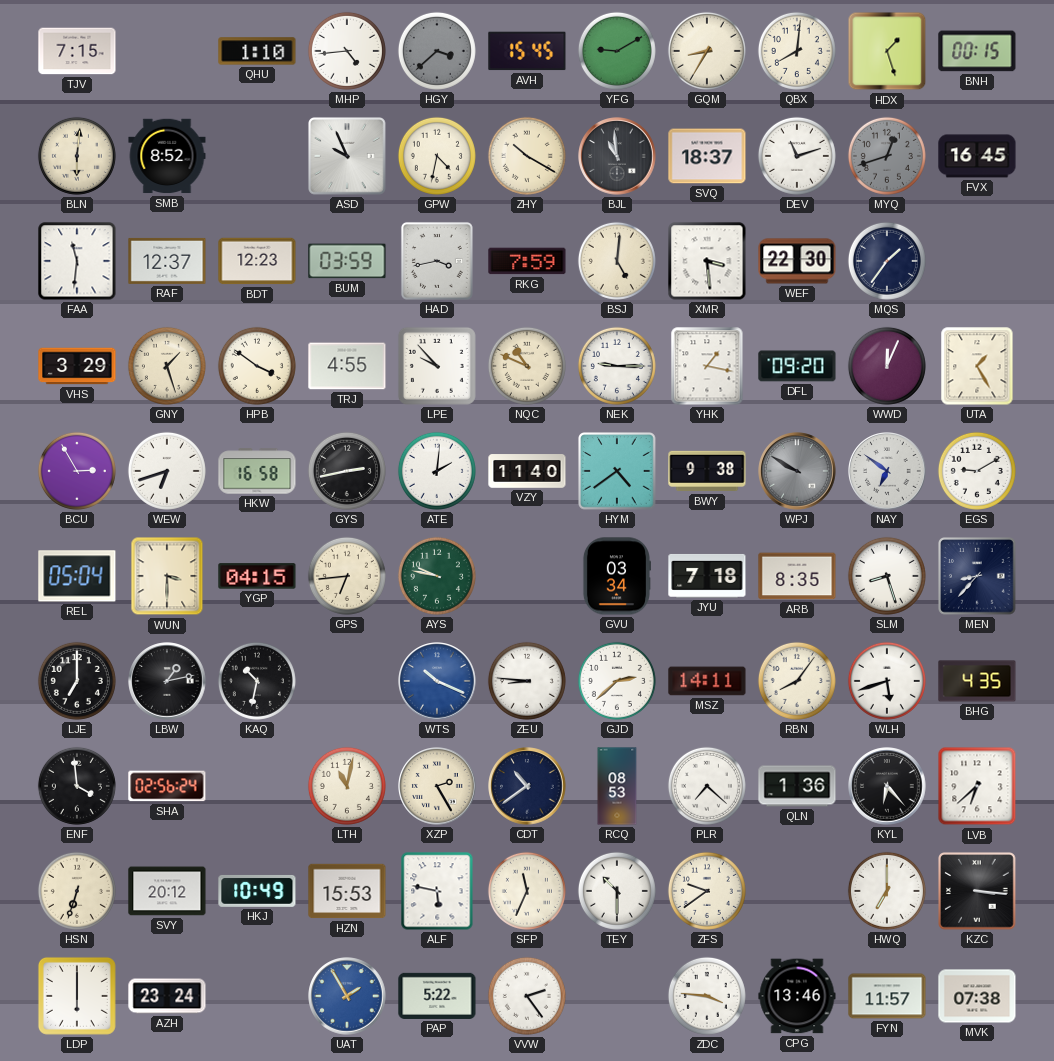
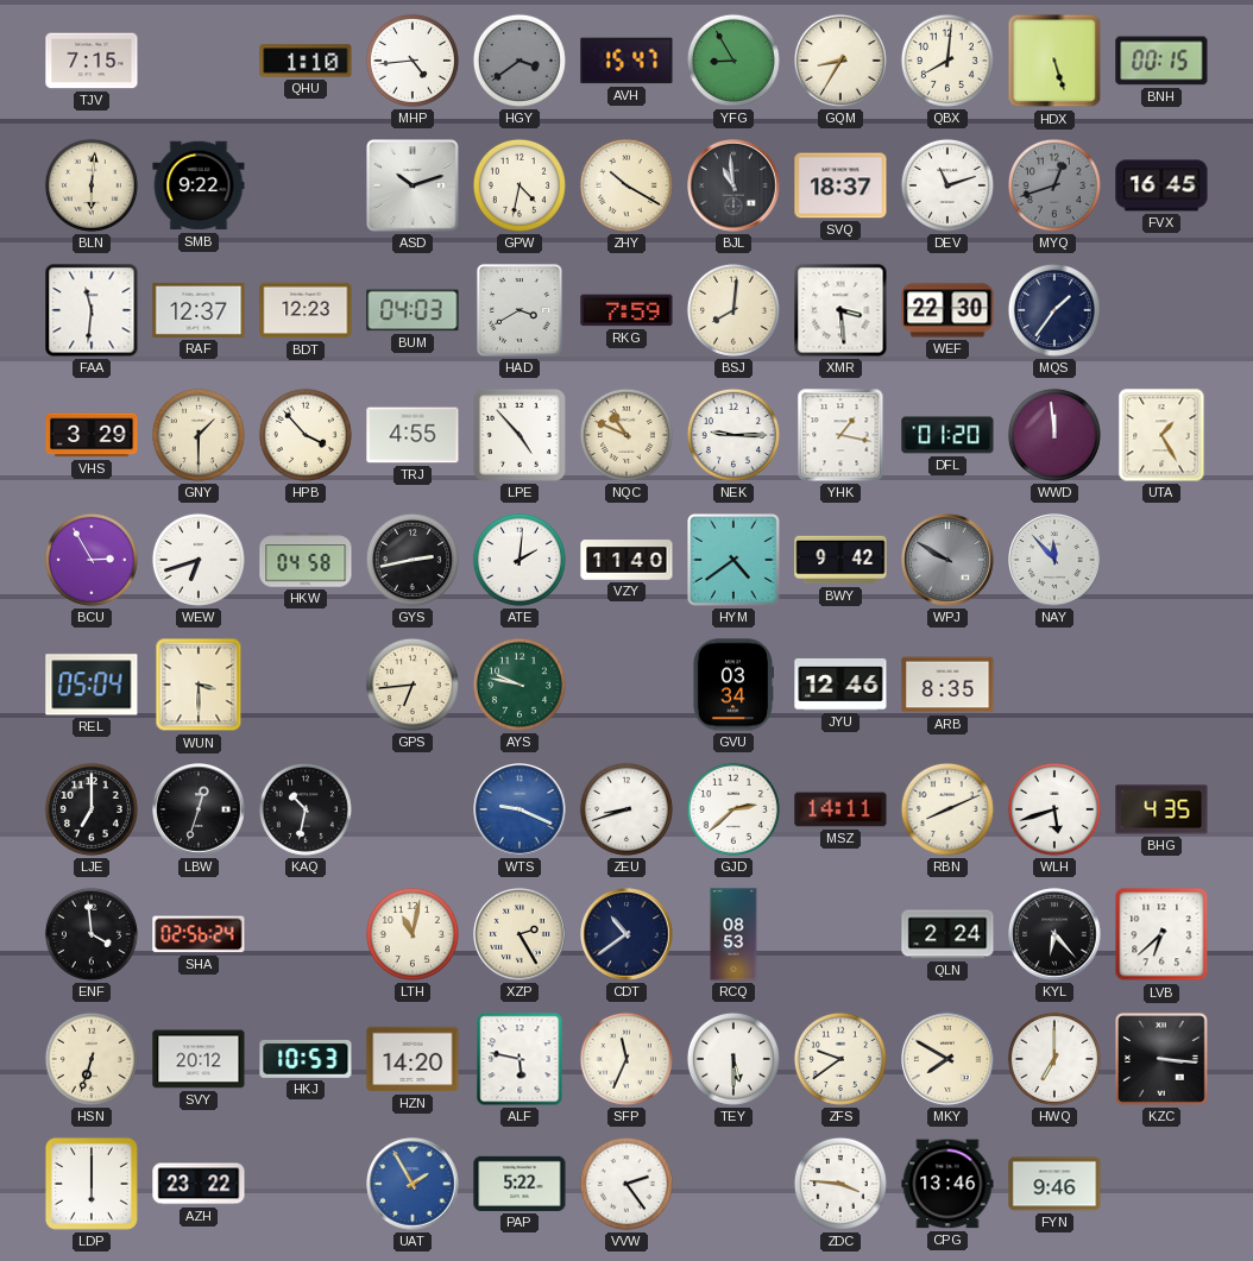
HGY: 3:38 -> 3:39 (520, 61)
AVH: 15:45 -> 15:47 (626, 61)
YFG: 9:10 -> 8:55 (733, 61)
HDX: 1:27 -> 5:27 (1054, 61)
SMB: 8:52 -> 9:22 (199, 185)
ASD: 9:56 -> 10:12 (414, 187)
BUM: 03:59 -> 04:03 (413, 310)
HAD: 3:43 -> 3:40 (520, 310)
BSJ: 5:01 -> 8:01 (733, 310)
GNY: 1:27 -> 1:30 (199, 435)
HPB: 3:51 -> 3:53 (306, 435)
LPE: 9:53 -> 4:53 (520, 435)
DFL: 09:20 -> 01:20 (947, 435)
WWD: 12:04 -> 11:59 (1054, 435)
HKW: 16:58 -> 04:58 (306, 560)
BWY: 9:38 -> 9:42 (840, 560)
NAY: 6:51 -> 11:53 (1054, 560)
EGS: 9:10 -> none (977, 471)
YGP: 04:15 -> none (257, 576)
JYU: 7:18 -> 12:46 (840, 685)
SLM: 8:27 -> none (887, 576)
MEN: 8:37 -> none (978, 577)
LBW: 1:13 -> 12:33 (199, 809)
WTS: 10:19 -> 9:19 (520, 809)
ZEU: 8:46 -> 8:42 (626, 809)
RBN: 8:06 -> 8:11 (947, 809)
PLR: 7:22 -> none (707, 786)
QLN: 1:36 -> 2:24 (947, 934)
HKJ: 10:49 -> 10:53 (306, 1059)
HZN: 15:53 -> 14:20 (413, 1059)
TEY: 10:30 -> 5:30 (733, 1059)
MKY: none -> 7:50 (947, 1059)
AZH: 23:24 -> 23:22 (199, 1184)
FYN: 11:57 -> 9:46 (1054, 1184)
MVK: 07:38 -> none (977, 996)
